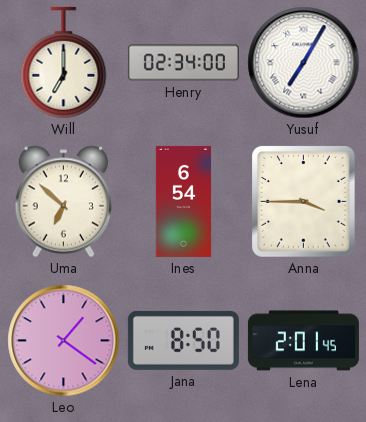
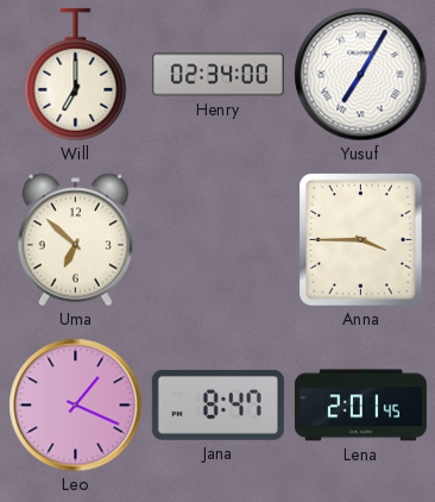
Ines: 6:54 -> none (184, 201)
Leo: 1:21 -> 1:19 (76, 406)
Jana: 8:50 -> 8:47 (218, 404)
